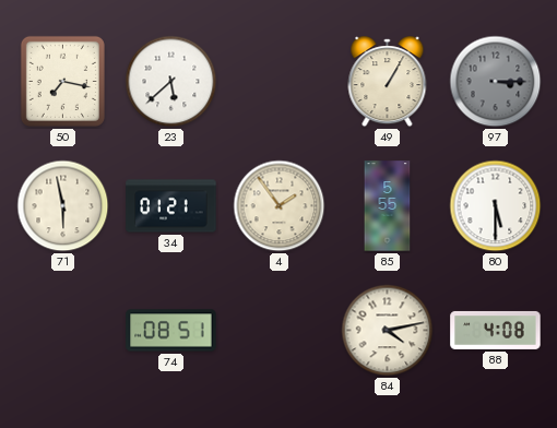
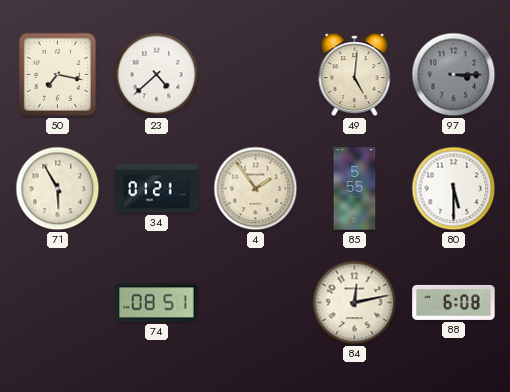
23: 5:38 -> 4:38 (157, 75)
49: 1:05 -> 5:01 (355, 75)
71: 5:58 -> 5:55 (58, 189)
84: 4:13 -> 12:13 (355, 303)
88: 4:08 -> 6:08 (454, 302)
